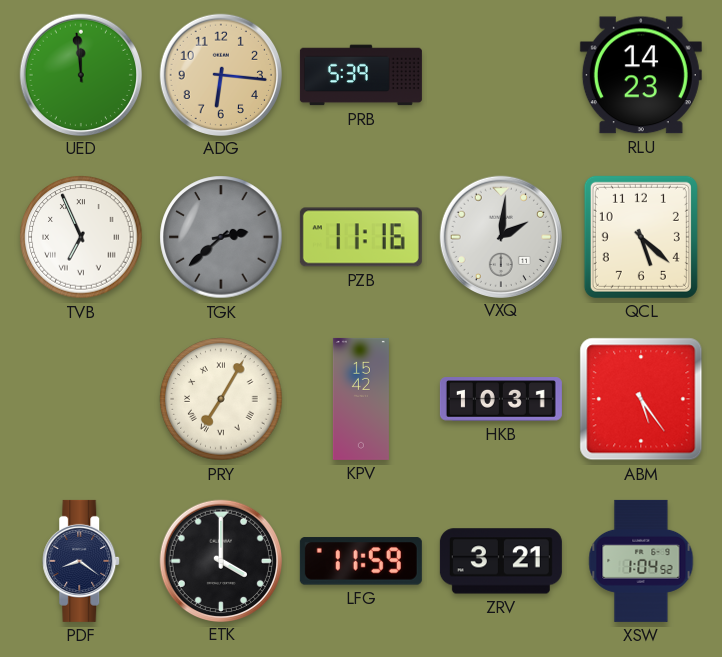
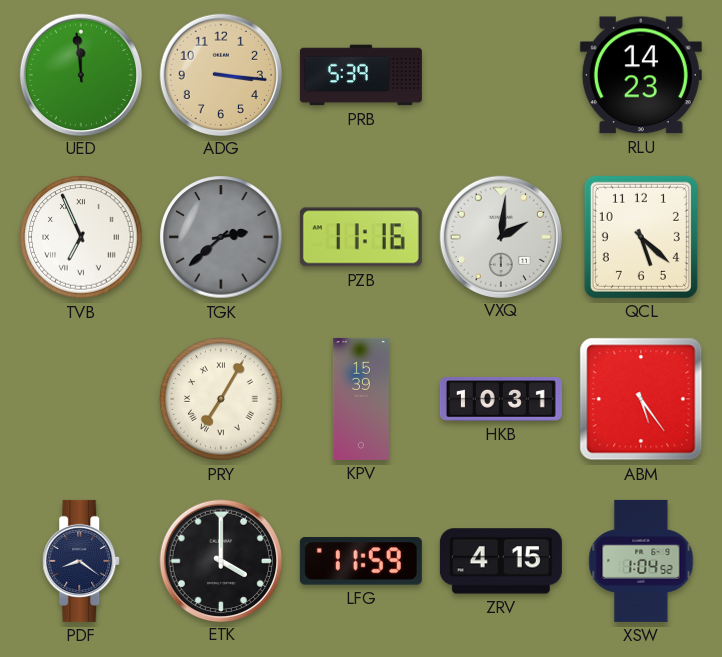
ADG: 6:16 -> 3:16 (220, 74)
KPV: 15:42 -> 15:39 (361, 399)
ZRV: 3:21 -> 4:15 (501, 561)
